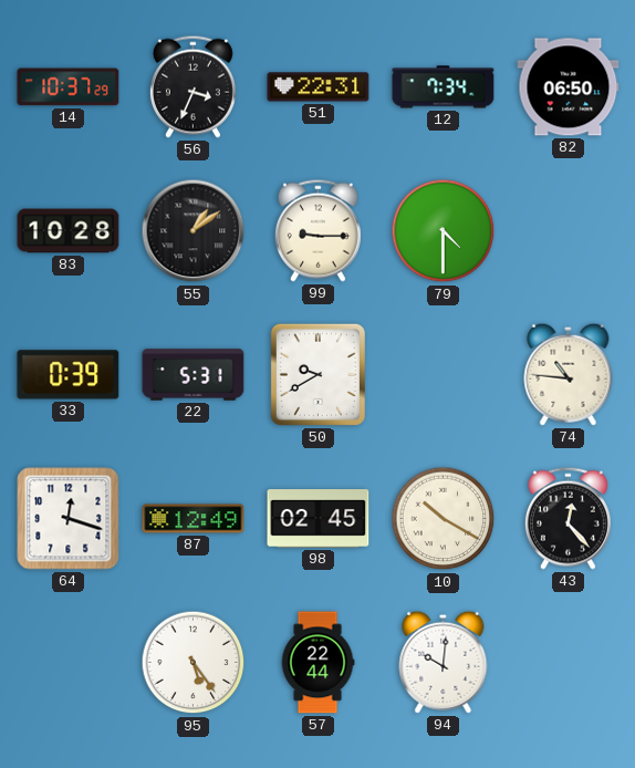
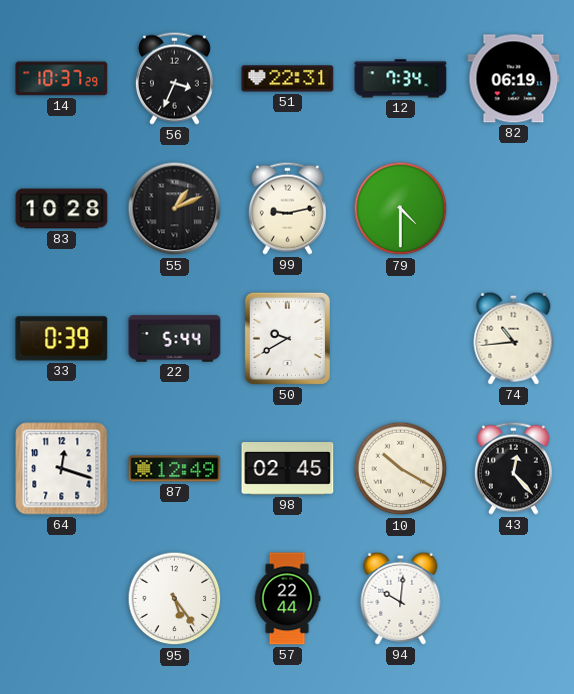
82: 06:50 -> 06:19 (514, 79)
55: 1:09 -> 1:11 (175, 209)
99: 9:15 -> 9:13 (287, 208)
22: 5:31 -> 5:44 (175, 339)
74: 10:46 -> 10:44 (514, 338)
